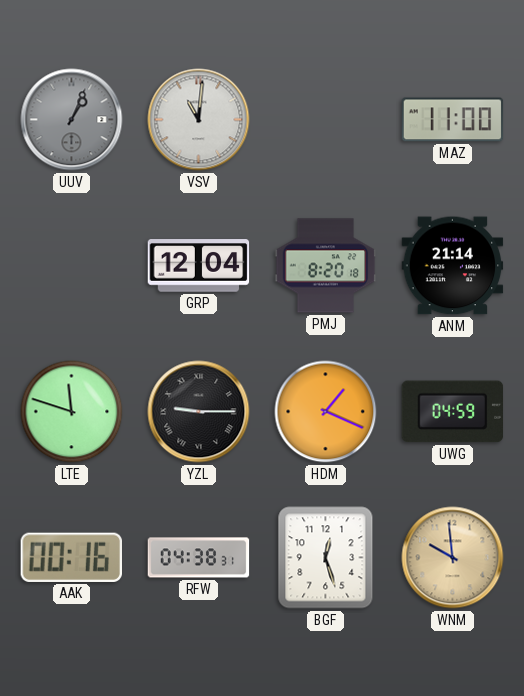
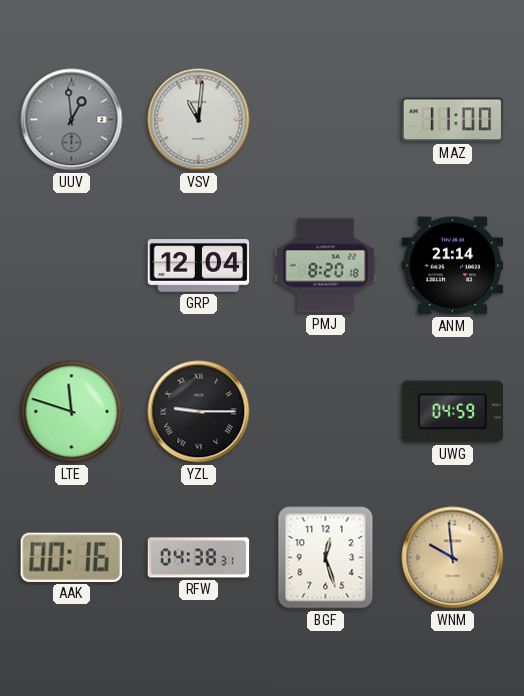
UUV: 1:04 -> 12:59 (72, 120)
HDM: 1:19 -> none (326, 412)
